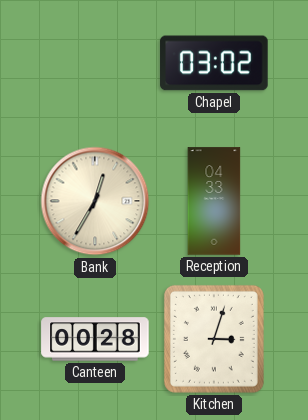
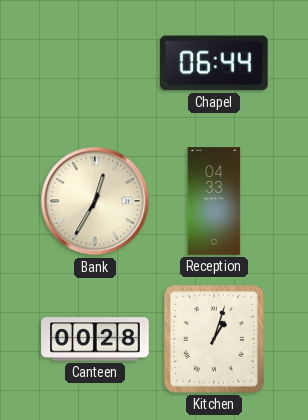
Chapel: 03:02 -> 06:44 (214, 63)
Kitchen: 3:03 -> 1:03 (214, 339)
